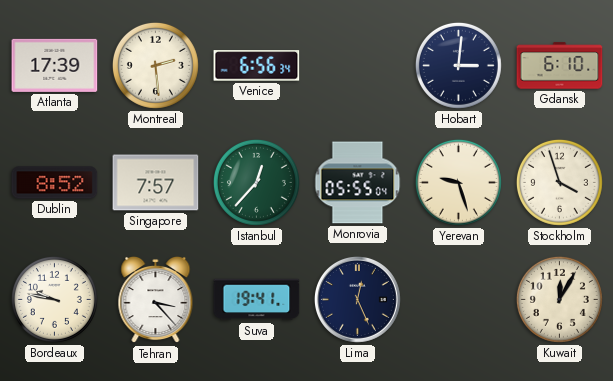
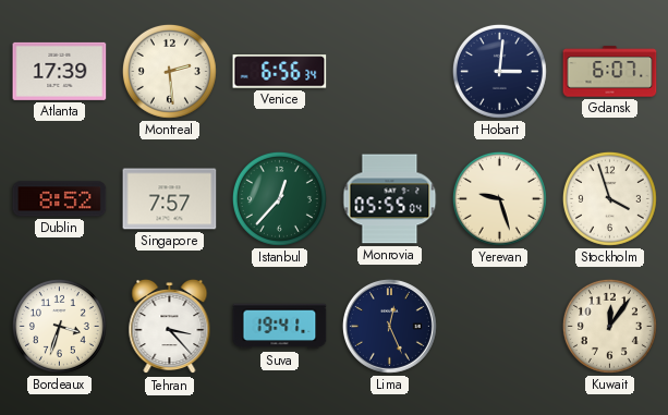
Gdansk: 6:10 -> 6:07 (610, 72)
Bordeaux: 9:47 -> 3:33 (59, 326)
Kuwait: 12:05 -> 12:06 (609, 326)
